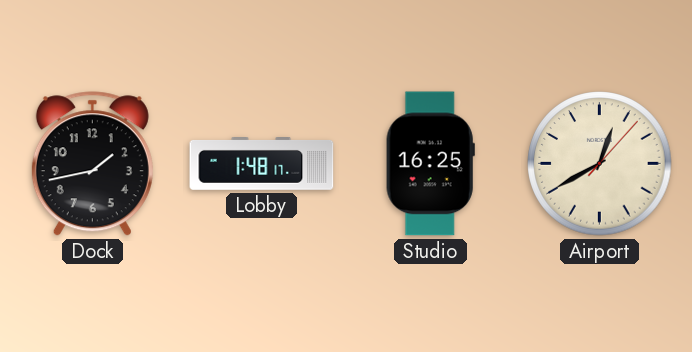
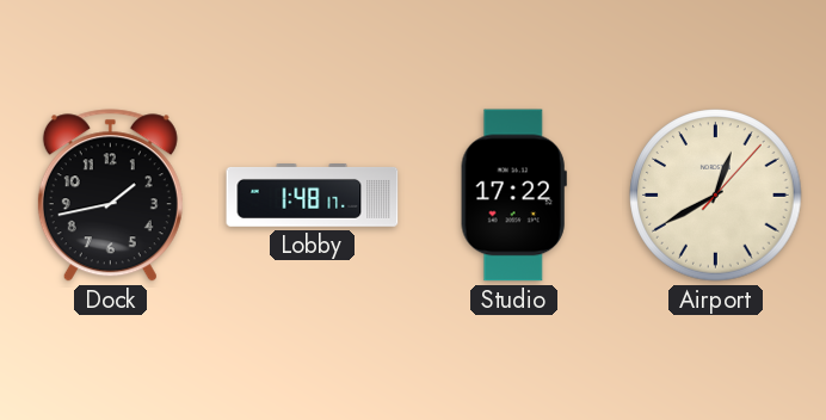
Studio: 16:25 -> 17:22 (513, 196)
